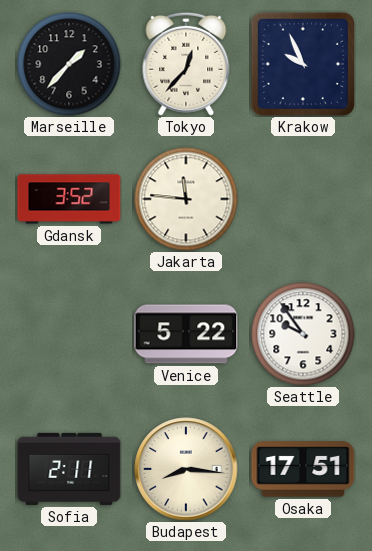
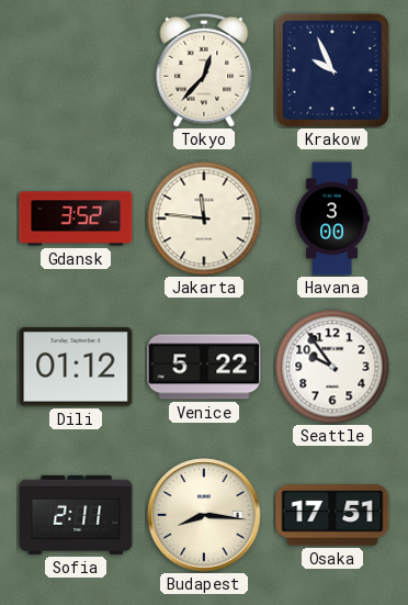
Marseille: 1:37 -> none (69, 64)
Havana: none -> 3:00 (332, 219)
Dili: none -> 01:12 (76, 367)
